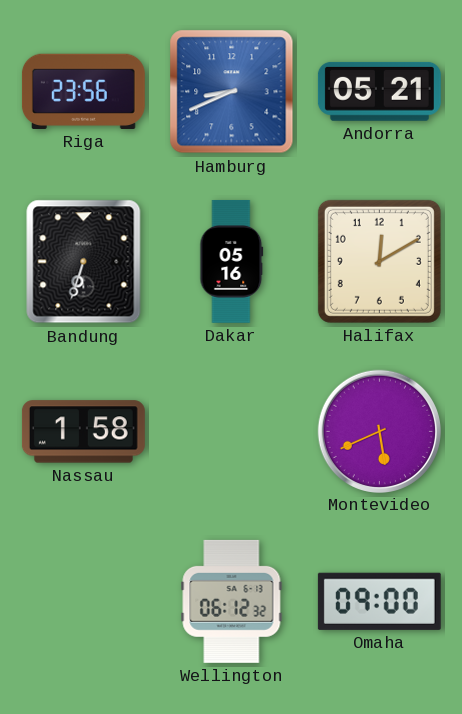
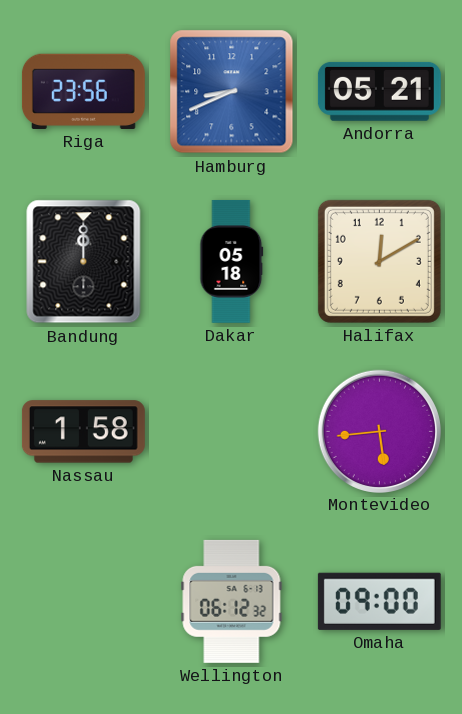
Bandung: 6:33 -> 12:00 (84, 262)
Dakar: 05:16 -> 05:18 (232, 261)
Montevideo: 5:41 -> 5:44 (379, 431)
